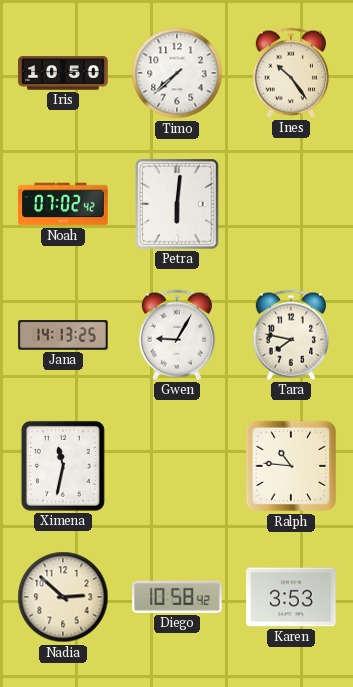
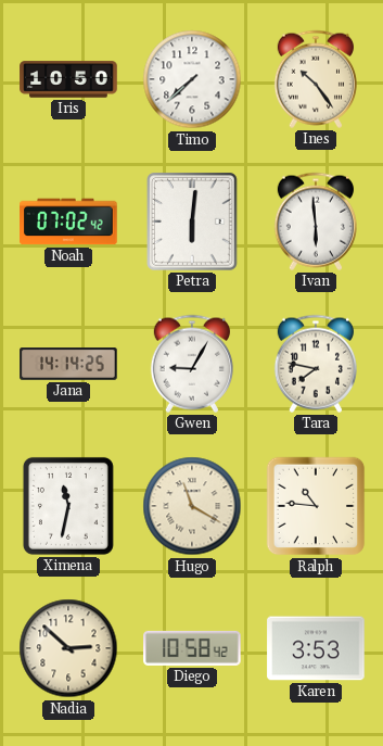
Ivan: none -> 5:59 (316, 222)
Jana: 14:13 -> 14:14 (68, 365)
Hugo: none -> 11:20 (192, 506)
